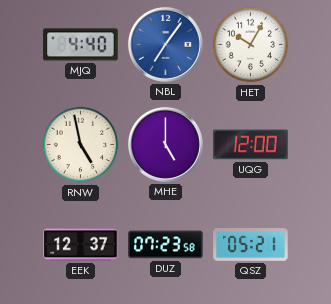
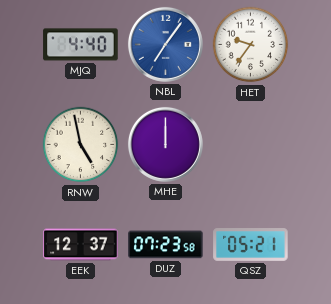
HET: 10:05 -> 9:36 (251, 45)
MHE: 5:00 -> 12:00 (165, 144)
UQG: 12:00 -> none (251, 145)
